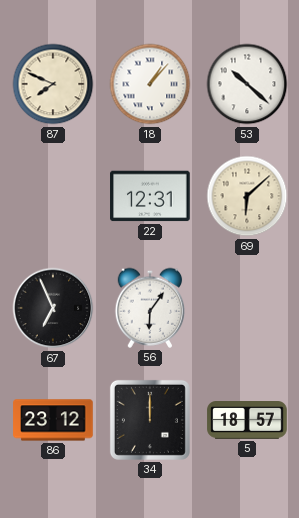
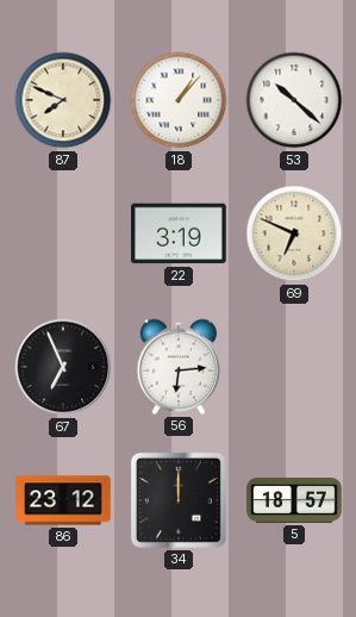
22: 12:31 -> 3:19 (179, 233)
69: 6:08 -> 6:49 (294, 233)
56: 6:06 -> 6:14 (179, 367)
